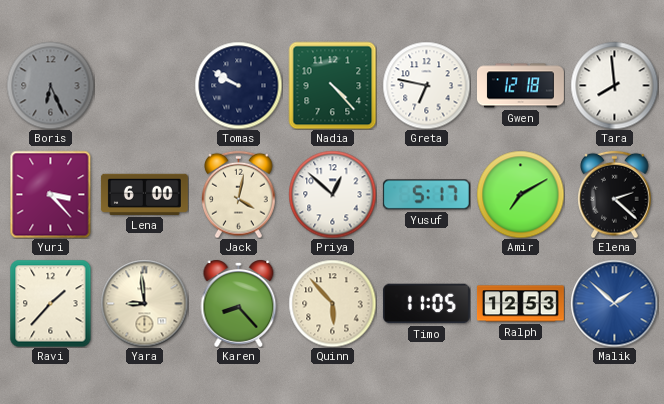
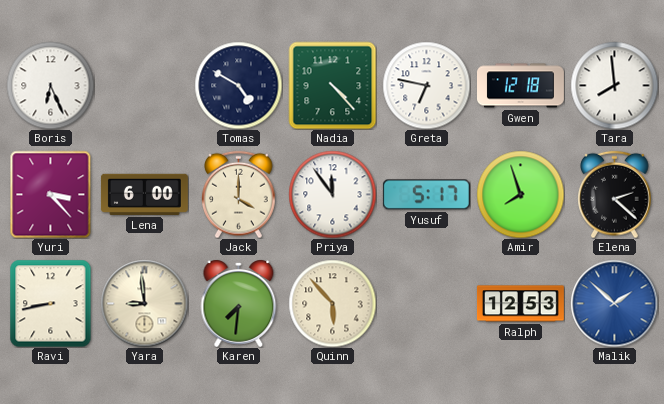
Boris dial: grey -> white (50, 85)
Tomas: 9:50 -> 4:50 (238, 85)
Jack: 4:02 -> 4:00 (239, 194)
Priya: 12:52 -> 11:54 (332, 194)
Amir: 7:10 -> 7:57 (520, 194)
Ravi: 1:37 -> 8:43 (51, 303)
Karen: 8:23 -> 7:31 (239, 303)
Timo: 11:05 -> none (426, 304)
